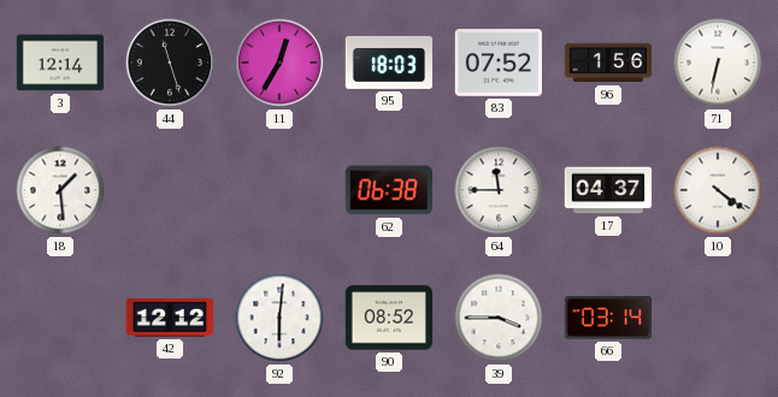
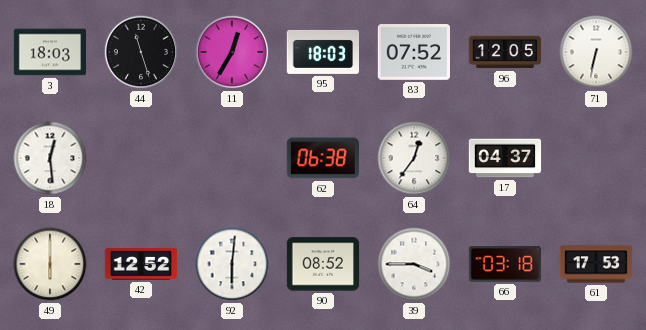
3: 12:14 -> 18:03 (50, 52)
96: 1:56 -> 12:05 (505, 52)
18: 1:29 -> 12:29 (50, 158)
64: 11:45 -> 12:36 (414, 158)
10: 4:21 -> none (718, 190)
49: none -> 6:00 (50, 264)
42: 12:12 -> 12:52 (141, 264)
66: 03:14 -> 03:18 (505, 264)
61: none -> 17:53 (596, 264)
